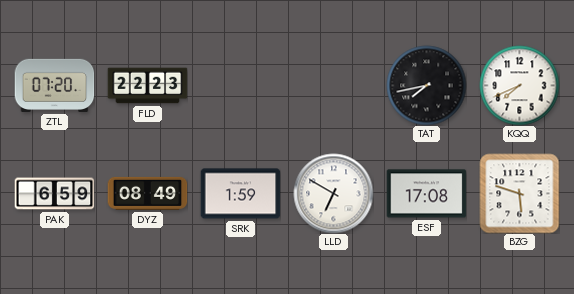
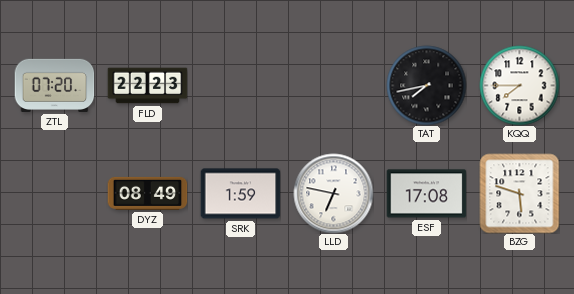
KQQ: 7:41 -> 7:45 (519, 85)
PAK: 6:59 -> none (54, 194)
LLD: 6:50 -> 6:47 (333, 193)
